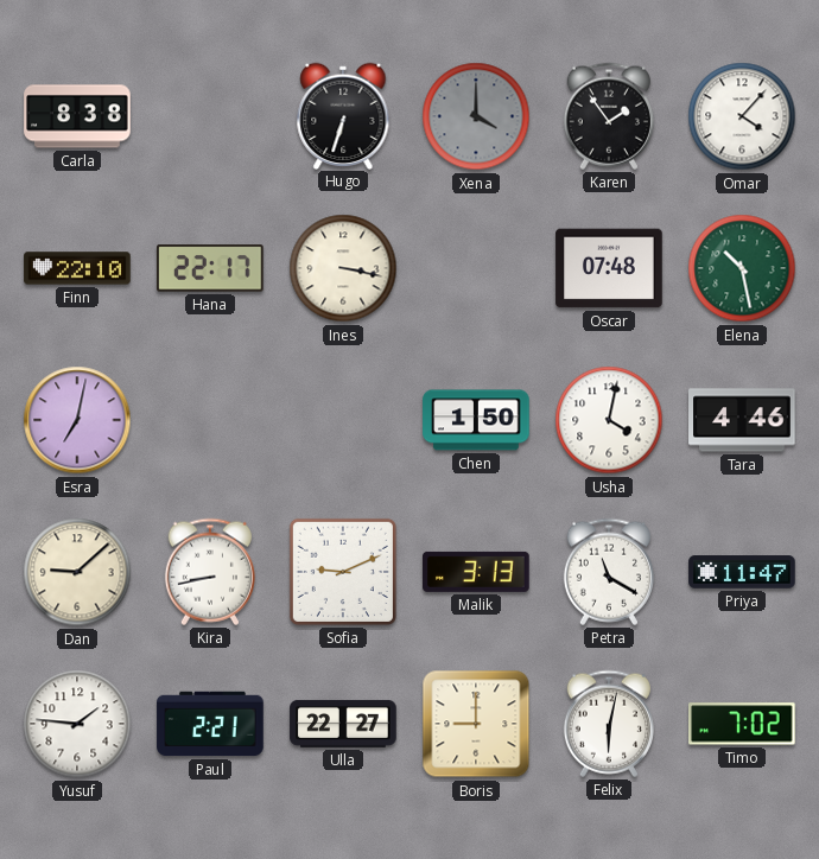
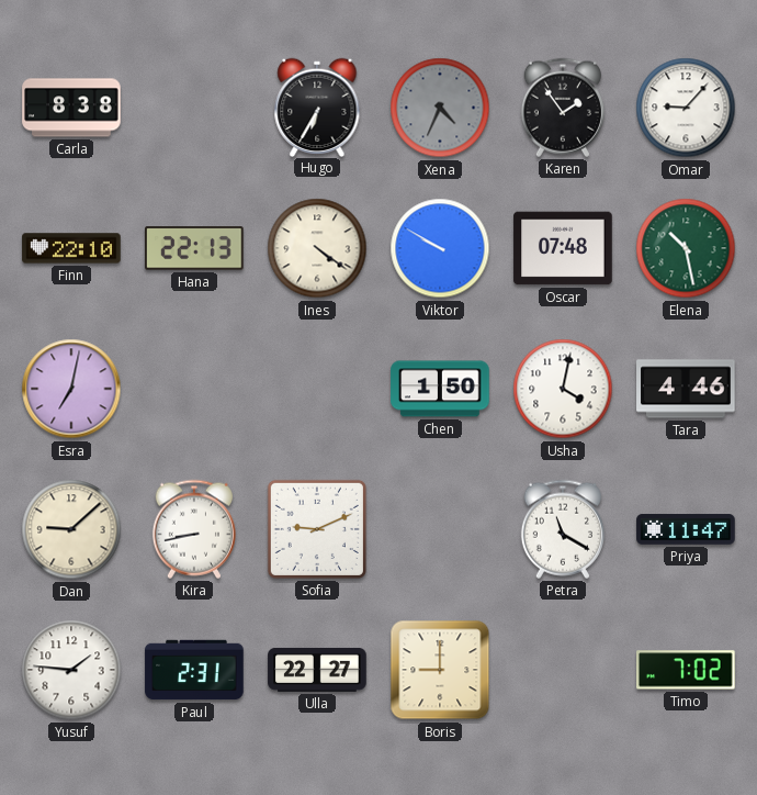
Hugo: 6:33 -> 6:35 (317, 107)
Xena: 4:00 -> 4:34 (440, 108)
Omar: 4:07 -> 9:07 (686, 108)
Hana: 22:17 -> 22:13 (194, 248)
Ines: 3:17 -> 4:21 (317, 248)
Viktor: none -> 9:50 (440, 248)
Malik: 3:13 -> none (476, 572)
Paul: 2:21 -> 2:31 (194, 670)
Felix: 6:02 -> none (609, 724)
